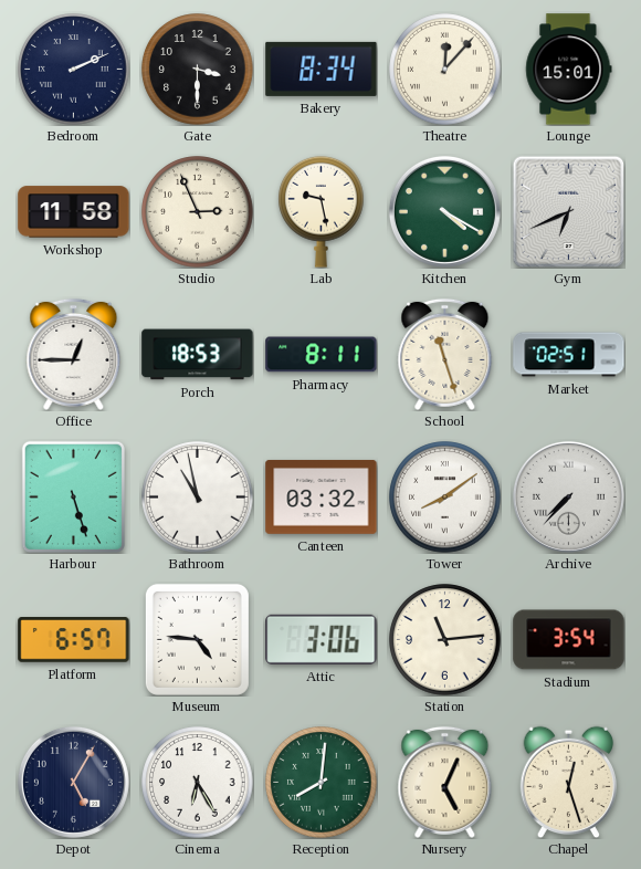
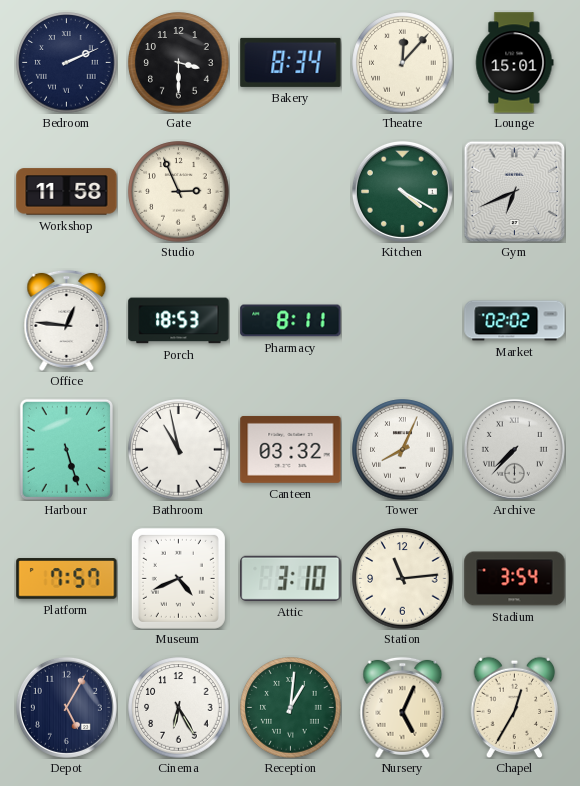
Lab: 9:28 -> none (322, 211)
Office: 12:45 -> 12:46 (67, 320)
School: 11:27 -> none (445, 354)
Market: 02:51 -> 02:02 (515, 321)
Tower: 8:09 -> 8:04 (403, 450)
Platform: 6:57 -> 7:57 (67, 579)
Museum: 4:46 -> 4:41 (178, 578)
Attic: 3:06 -> 3:10 (291, 578)
Reception: 8:01 -> 1:01 (291, 708)
Chapel: 12:27 -> 12:35 (515, 707)
